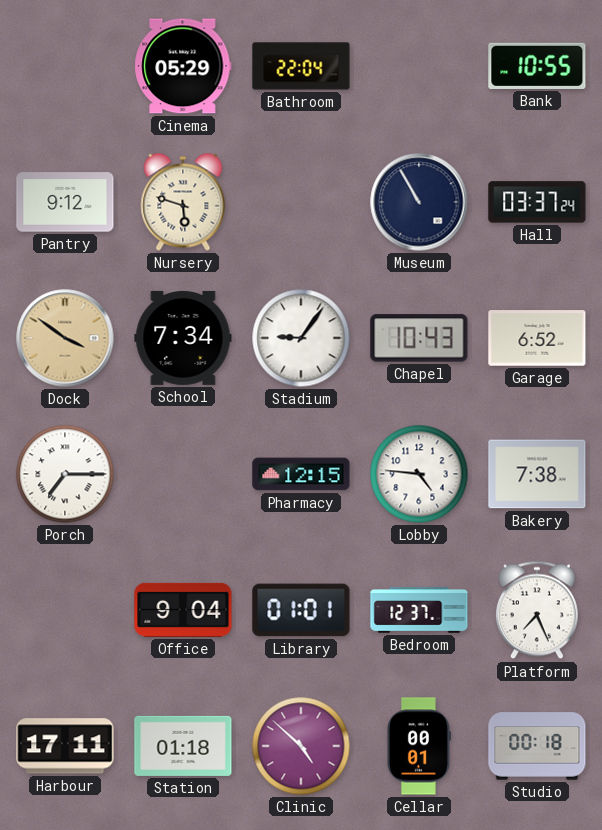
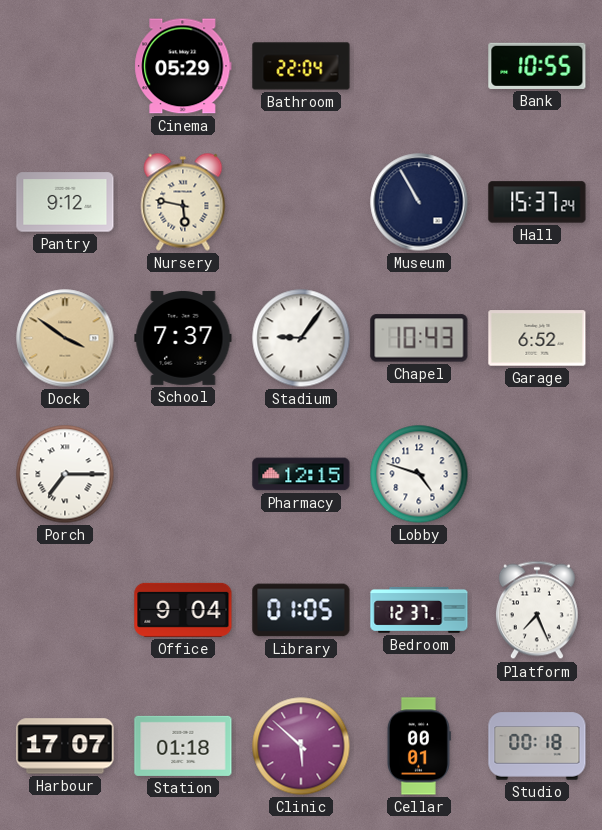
Nursery: 5:48 -> 5:47 (183, 202)
Hall: 03:37 -> 15:37 (537, 202)
School: 7:34 -> 7:37 (183, 338)
Lobby: 4:46 -> 4:48 (419, 474)
Bakery: 7:38 -> none (537, 474)
Library: 01:01 -> 01:05 (301, 610)
Harbour: 17:11 -> 17:07 (65, 746)
Clinic: 4:52 -> 5:52 (301, 746)
